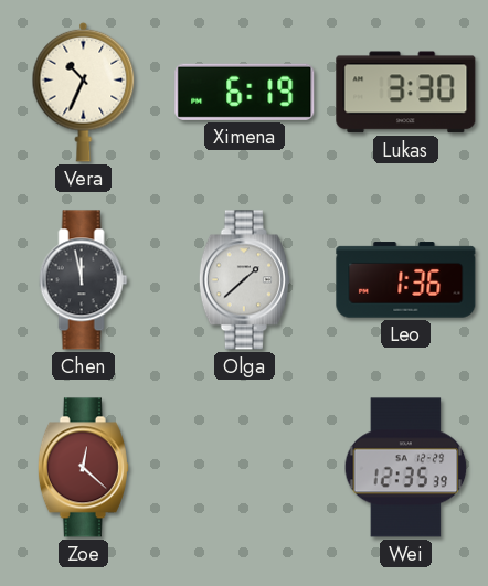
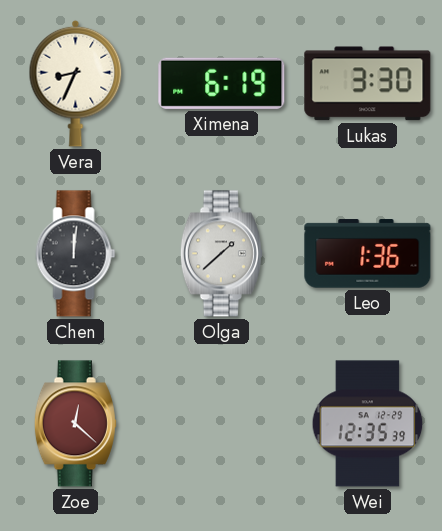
Vera: 10:34 -> 8:34 (76, 83)
Chen: 11:58 -> 12:01 (76, 254)
